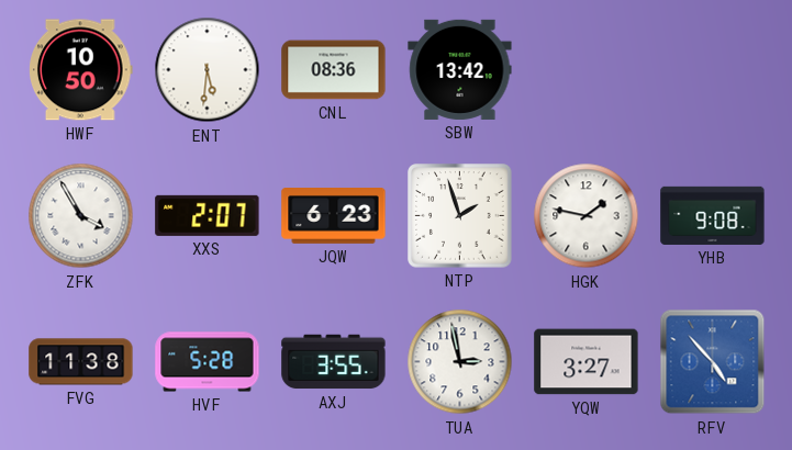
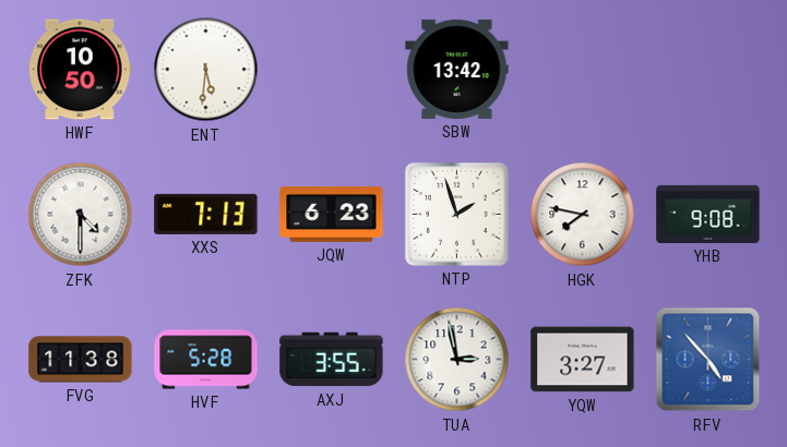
CNL: 08:36 -> none (334, 70)
ZFK: 3:55 -> 4:30 (81, 215)
XXS: 2:07 -> 7:13 (206, 214)
HGK: 1:47 -> 7:47 (583, 215)
